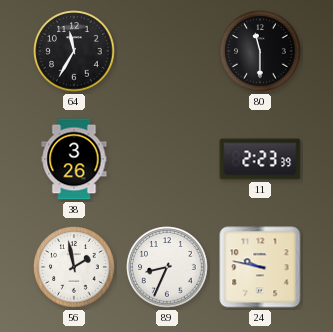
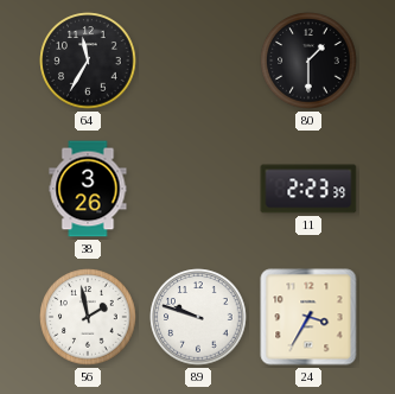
80: 11:30 -> 1:30 (308, 61)
89: 8:34 -> 9:48 (198, 317)
24: 9:47 -> 3:35 (308, 317)
